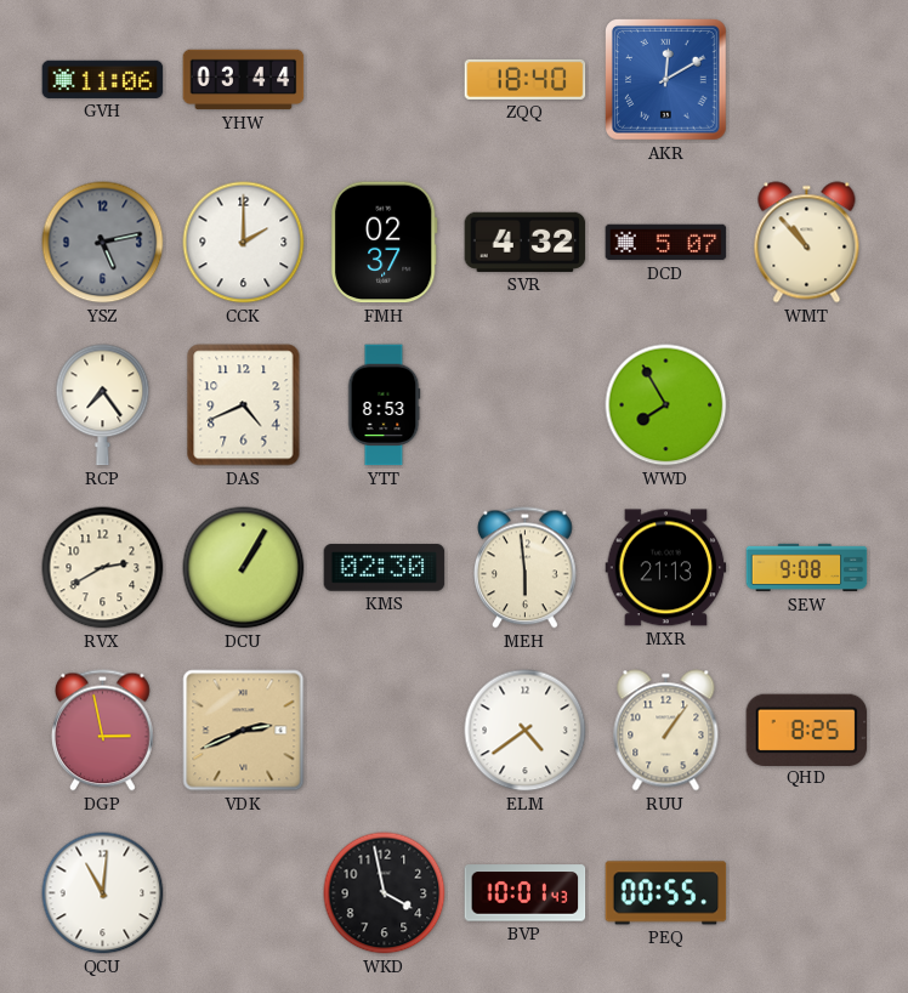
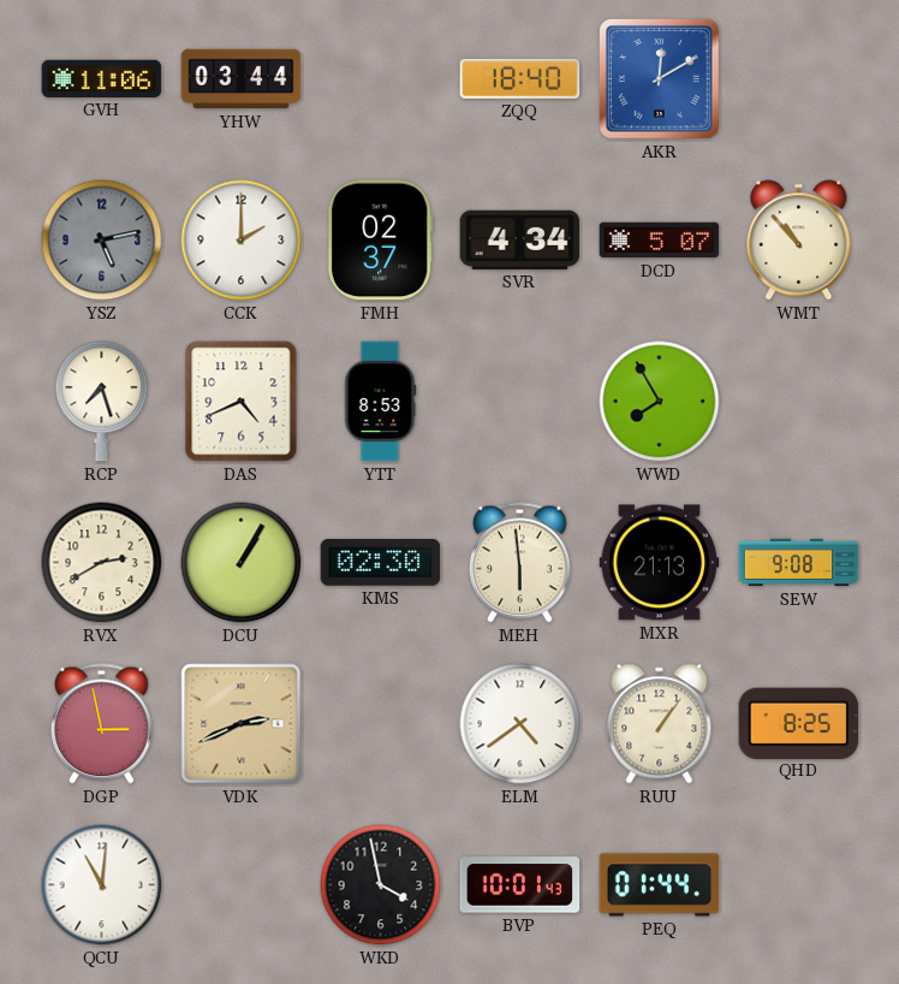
SVR: 4:32 -> 4:34 (520, 239)
RCP: 7:24 -> 7:27 (102, 402)
PEQ: 00:55 -> 01:44 (660, 885)
